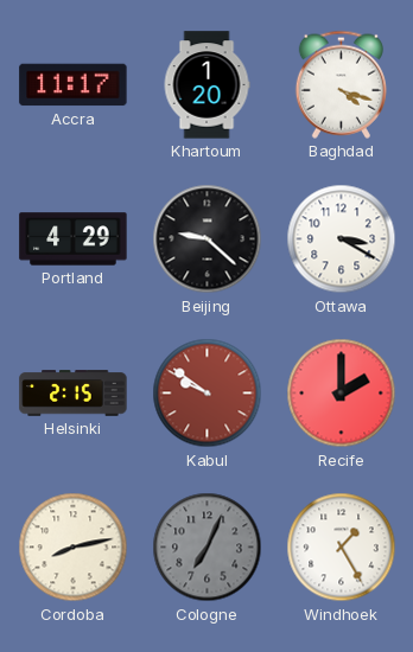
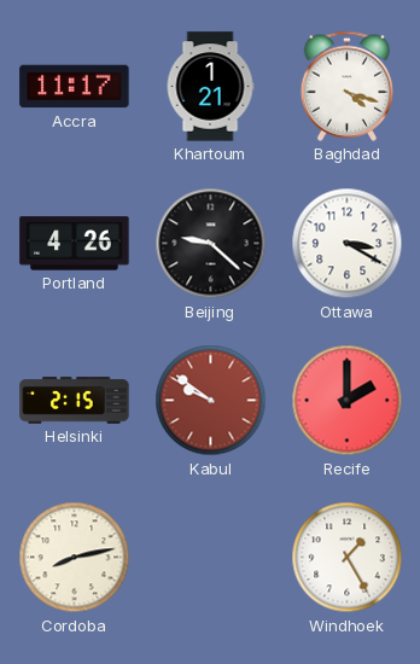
Khartoum: 1:20 -> 1:21 (210, 87)
Portland: 4:29 -> 4:26 (75, 244)
Cologne: 7:04 -> none (208, 548)
